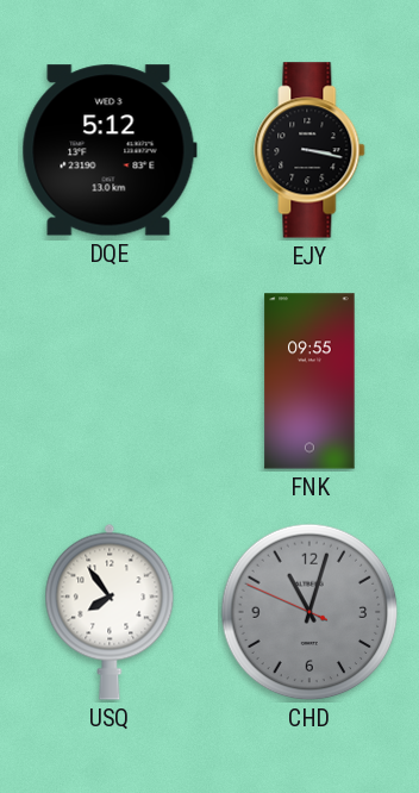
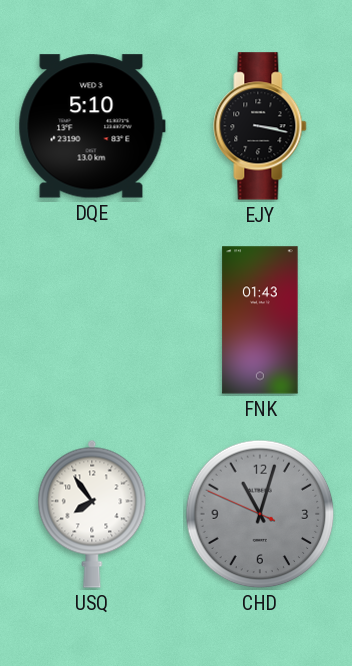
DQE: 5:12 -> 5:10 (92, 126)
FNK: 09:55 -> 01:43 (260, 320)
